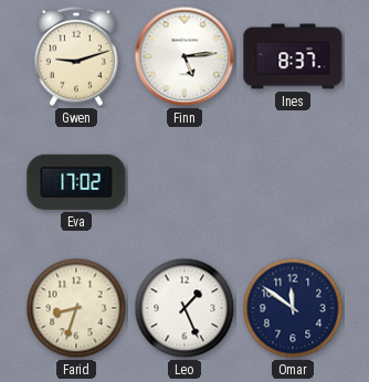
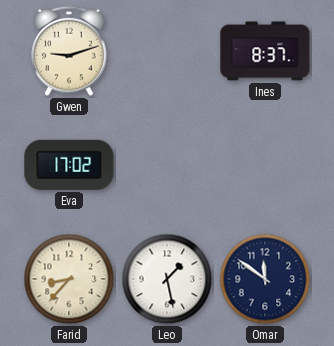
Finn: 5:14 -> none (184, 56)
Farid: 8:33 -> 8:37 (69, 279)
Leo: 1:26 -> 1:28 (167, 279)
